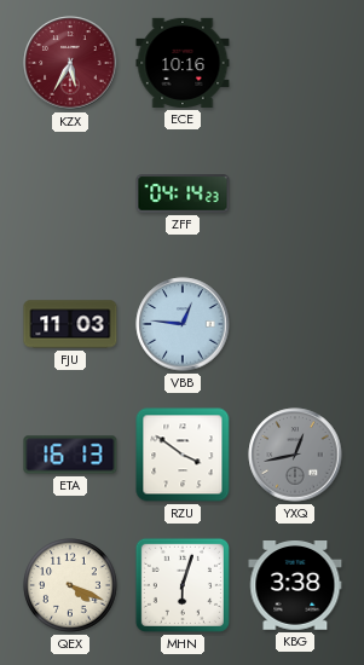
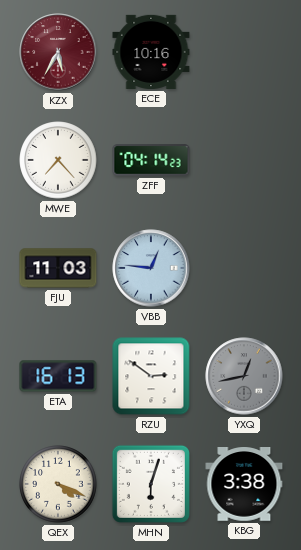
MWE: none -> 7:23 (58, 160)
RZU: 3:51 -> 2:51 (151, 376)
